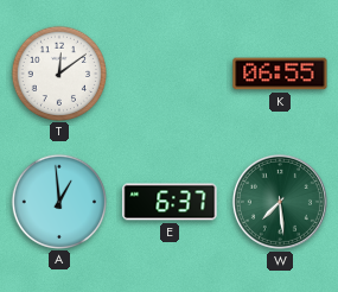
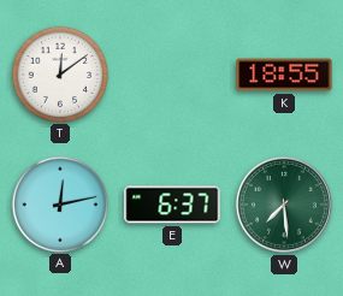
K: 06:55 -> 18:55 (284, 75)
A: 12:59 -> 12:13 (59, 203)
